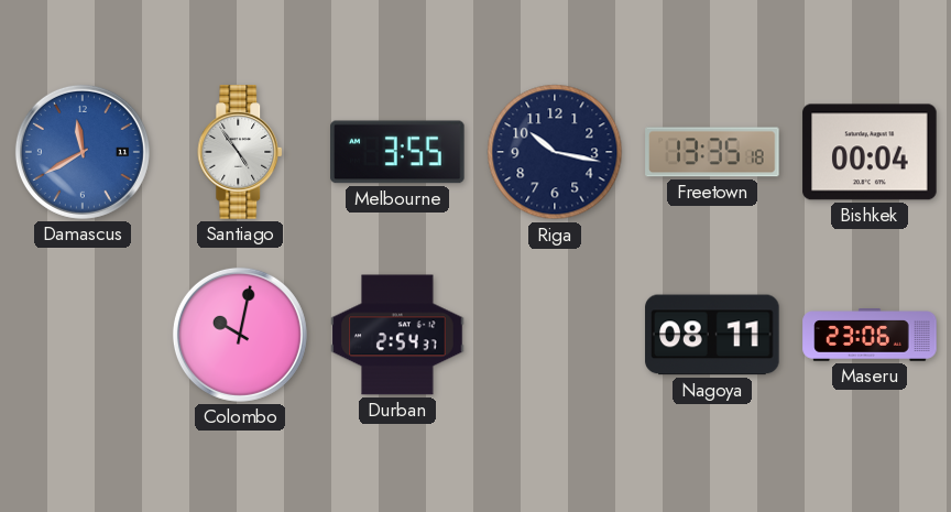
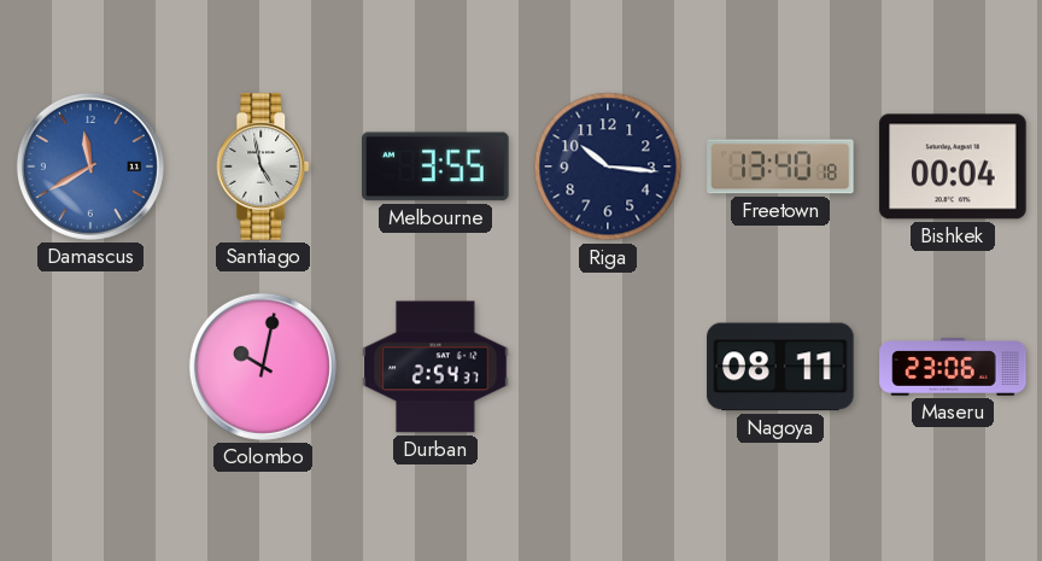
Santiago: 4:54 -> 4:58 (264, 166)
Riga: 10:17 -> 10:16 (608, 166)
Freetown: 13:35 -> 13:40 (780, 166)
